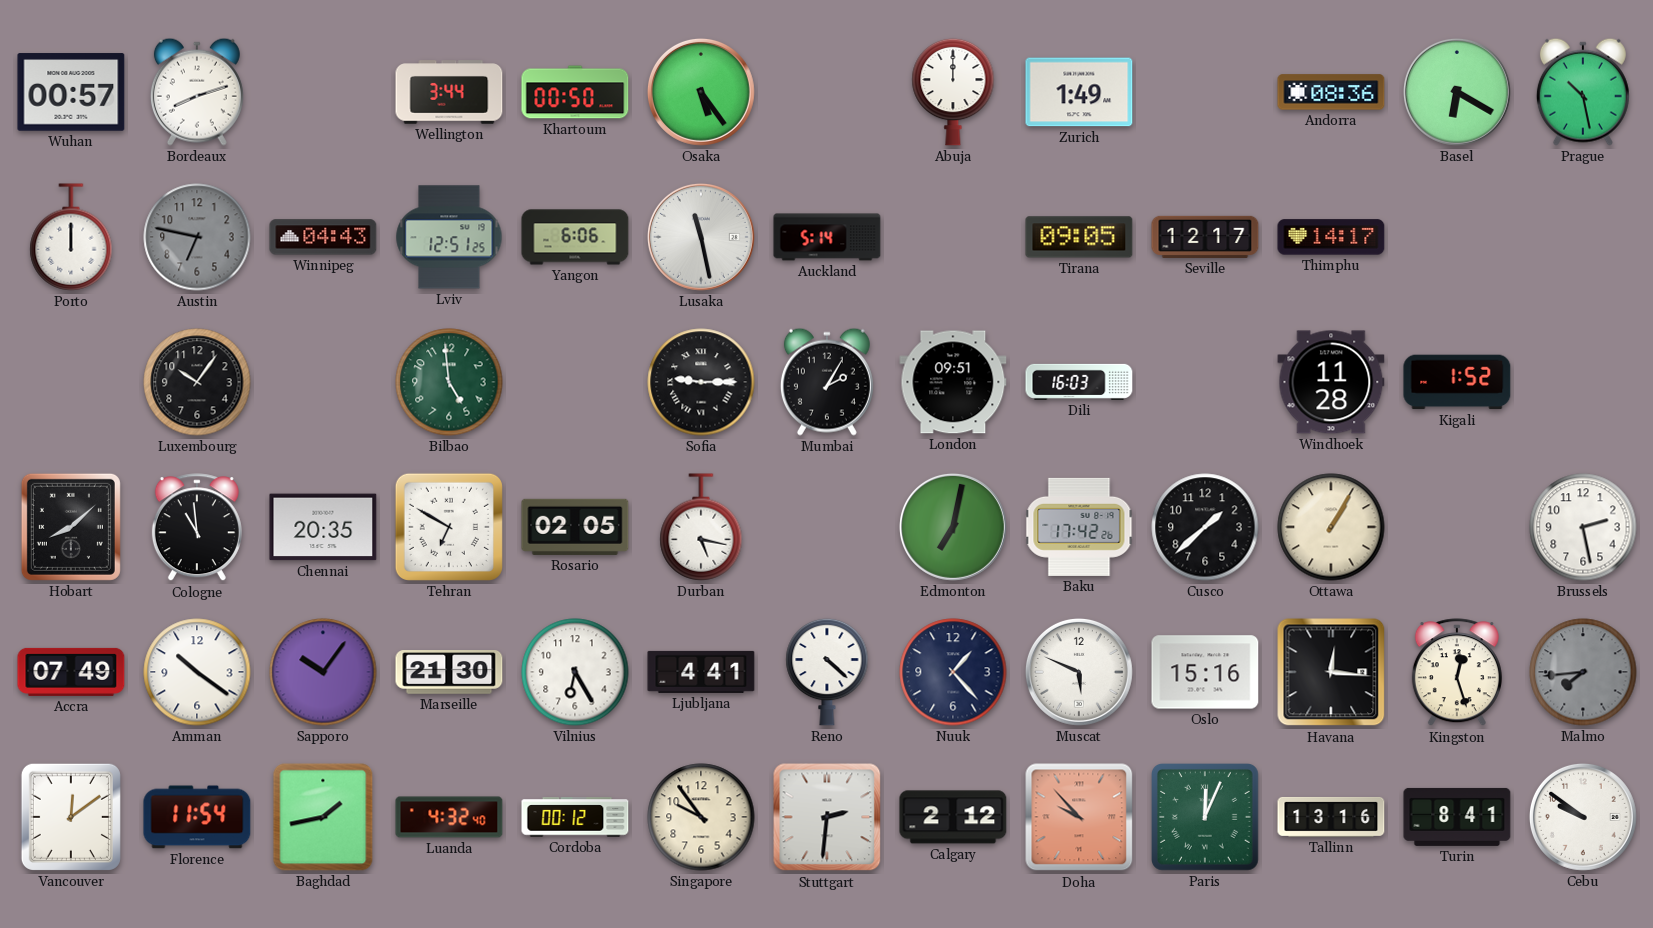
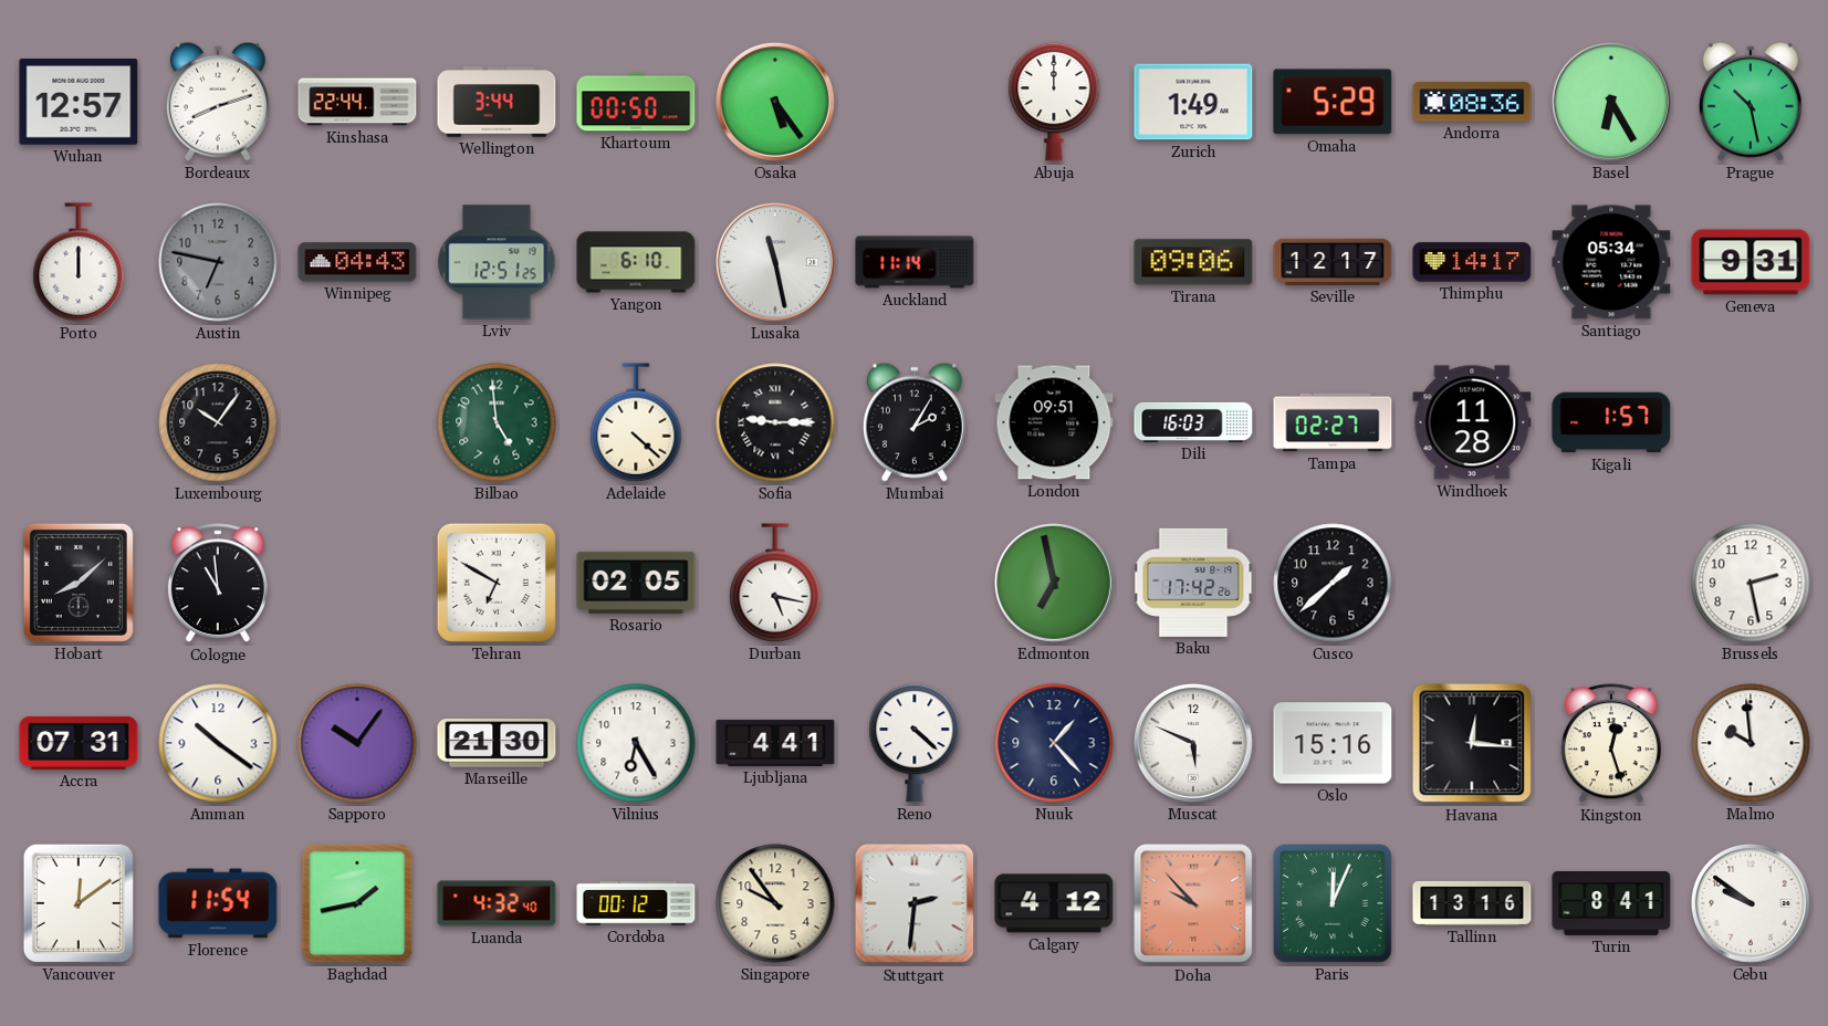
Wuhan: 00:57 -> 12:57 (79, 102)
Kinshasa: none -> 22:44 (357, 102)
Omaha: none -> 5:29 (1333, 102)
Basel: 6:20 -> 6:25 (1611, 102)
Yangon: 6:06 -> 6:10 (636, 262)
Auckland: 5:14 -> 11:14 (915, 262)
Tirana: 09:05 -> 09:06 (1193, 262)
Santiago: none -> 05:34 (1611, 262)
Geneva: none -> 9:31 (1751, 262)
Adelaide: none -> 4:22 (636, 422)
Tampa: none -> 02:27 (1333, 422)
Kigali: 1:52 -> 1:57 (1611, 422)
Chennai: 20:35 -> none (323, 527)
Edmonton: 7:02 -> 6:58 (1054, 583)
Ottawa: 1:05 -> none (1331, 527)
Accra: 07:49 -> 07:31 (79, 743)
Malmo: 7:44 -> 9:59 (1751, 743)
Malmo dial: grey -> white (1751, 743)
Calgary: 2:12 -> 4:12 (1054, 903)
